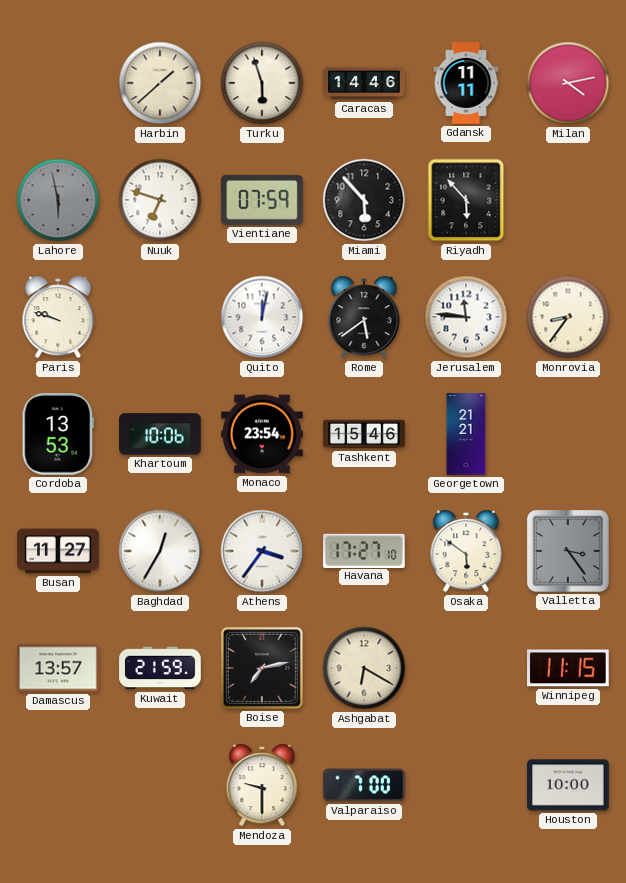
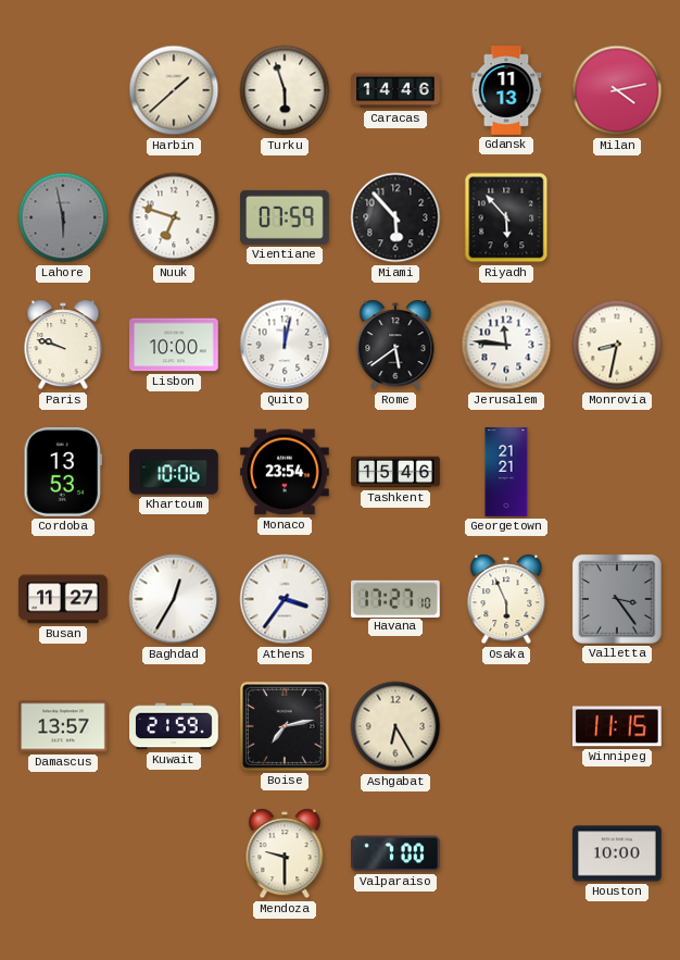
Gdansk: 11:11 -> 11:13 (506, 90)
Lisbon: none -> 10:00 (174, 345)
Monrovia: 8:36 -> 8:32 (617, 345)
Osaka: 5:51 -> 5:56 (506, 599)
Ashgabat: 6:20 -> 6:25 (395, 726)
